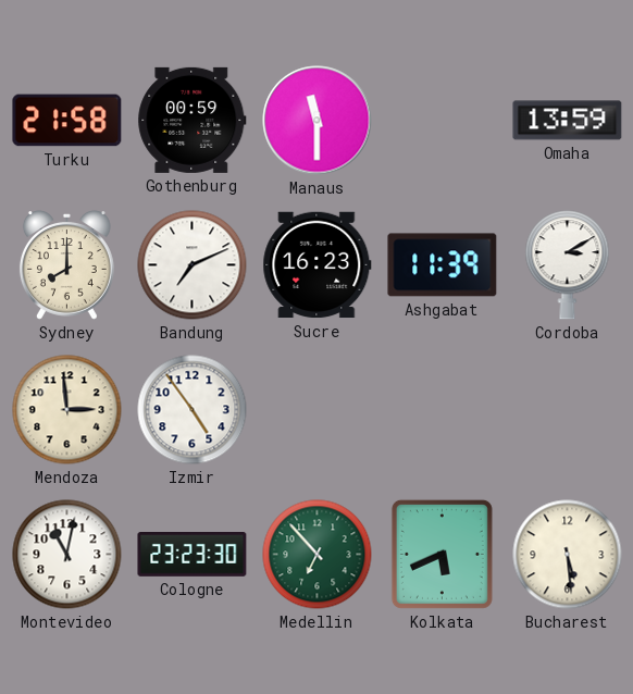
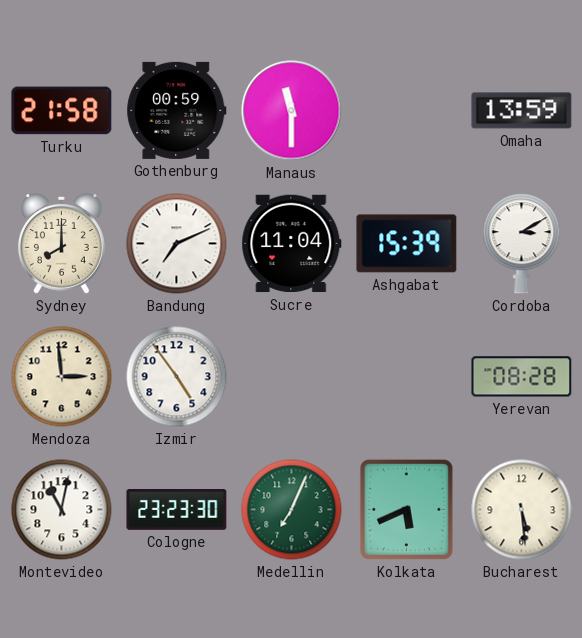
Sucre: 16:23 -> 11:04 (292, 244)
Ashgabat: 11:39 -> 15:39 (407, 244)
Yerevan: none -> 08:28 (522, 377)
Medellin: 6:53 -> 7:04 (292, 510)
